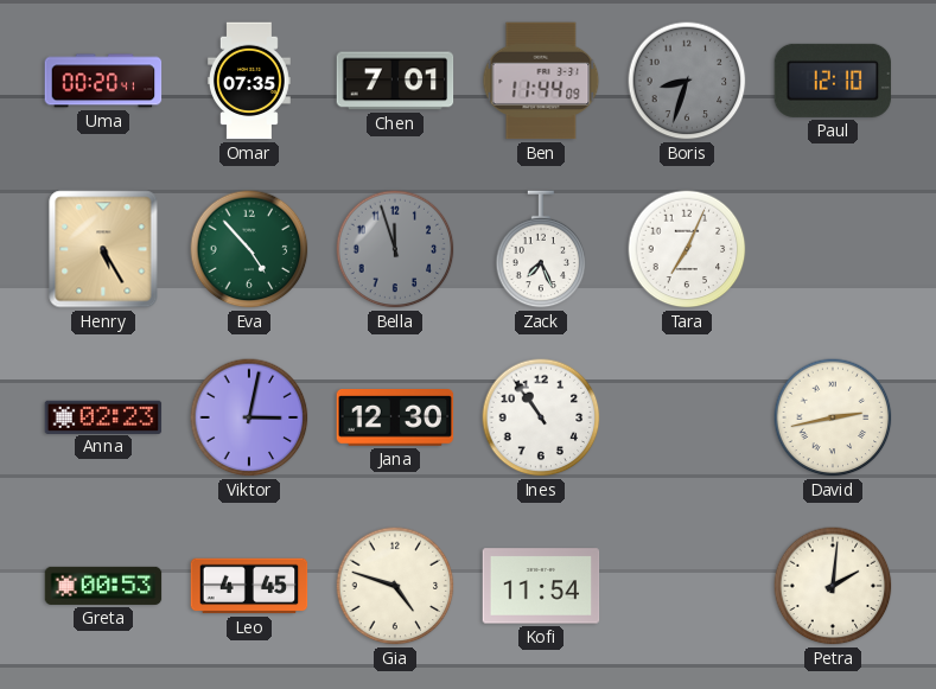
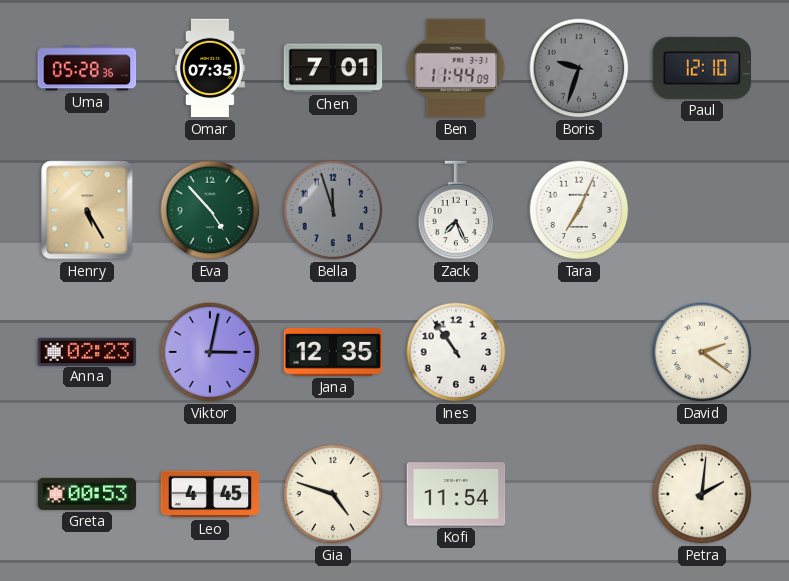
Uma: 00:20 -> 05:28 (87, 68)
Boris: 8:33 -> 9:33 (579, 68)
Jana: 12:30 -> 12:35 (333, 353)
David: 2:43 -> 2:21 (702, 352)
